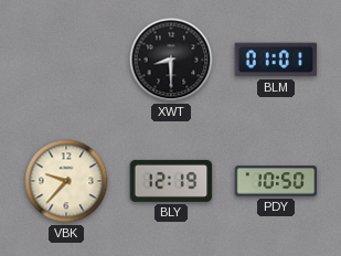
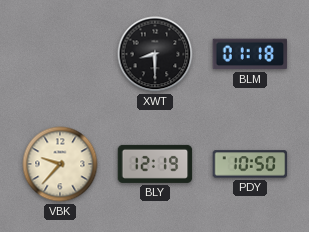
BLM: 01:01 -> 01:18 (250, 54)
